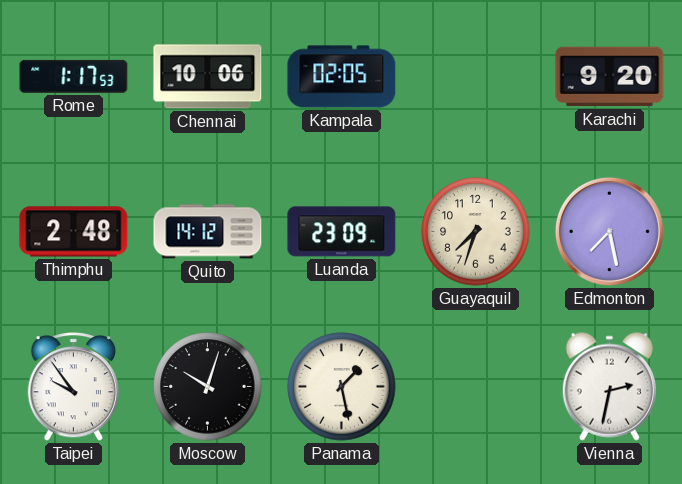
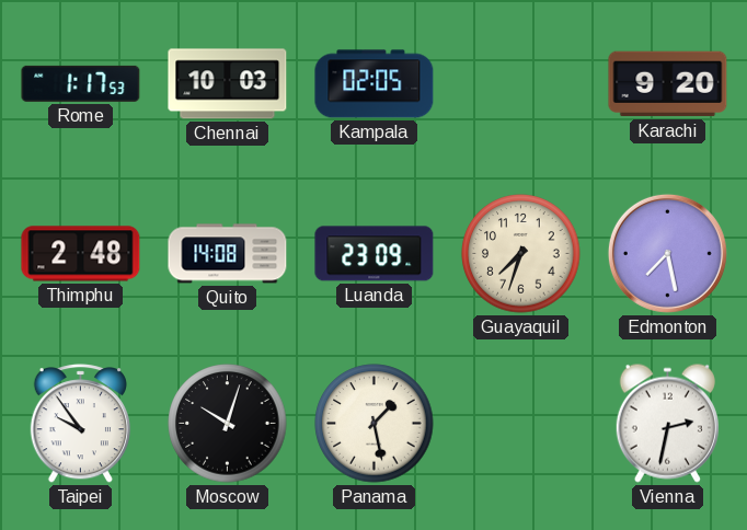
Chennai: 10:06 -> 10:03 (228, 84)
Quito: 14:12 -> 14:08 (228, 254)
